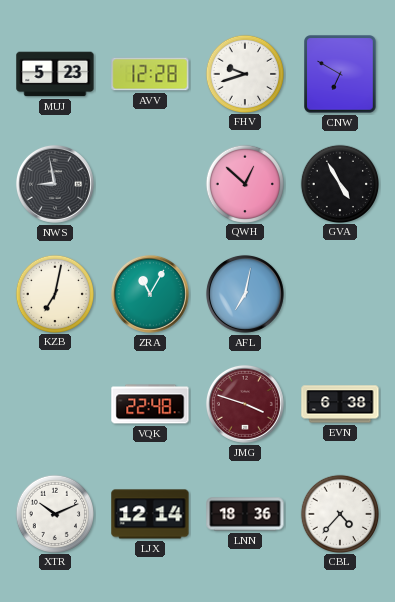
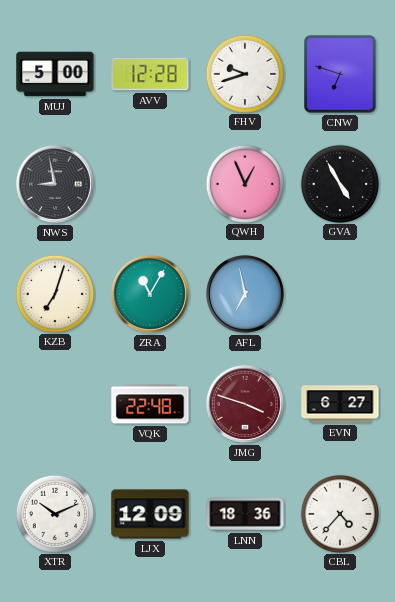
MUJ: 5:23 -> 5:00 (55, 74)
CNW: 6:50 -> 6:48 (340, 74)
QWH: 12:52 -> 12:56 (244, 183)
KZB: 7:02 -> 7:03 (54, 293)
AFL: 7:02 -> 6:58 (245, 294)
EVN: 6:38 -> 6:27 (340, 404)
LJX: 12:14 -> 12:09 (150, 514)
